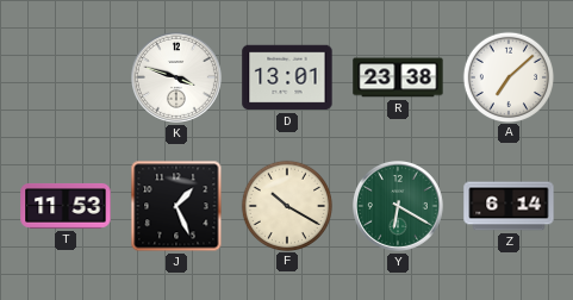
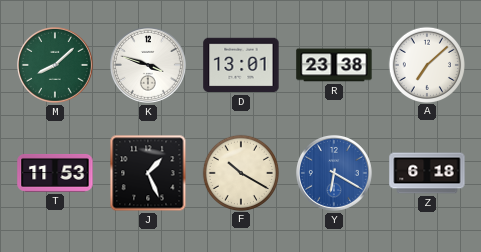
M: none -> 8:08 (56, 66)
Y dial: green -> blue (335, 174)
Z: 6:14 -> 6:18 (427, 173)
